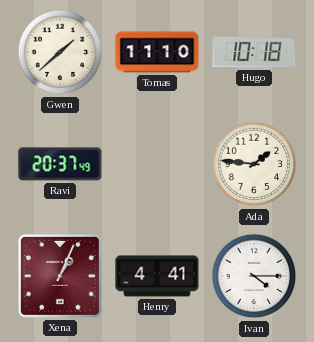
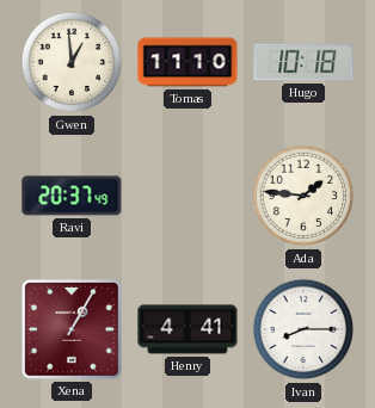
Gwen: 1:38 -> 12:59 (72, 62)
Xena: 1:04 -> 1:05 (72, 329)
Ivan: 4:15 -> 8:15 (303, 329)
